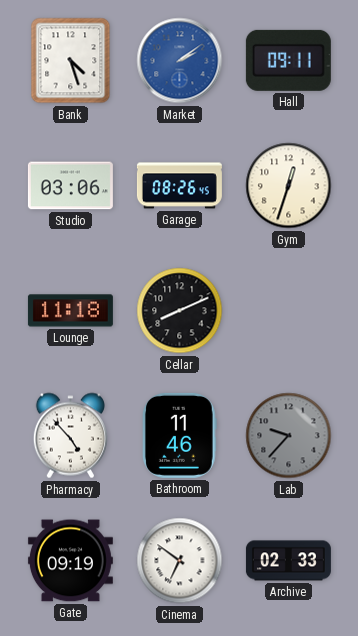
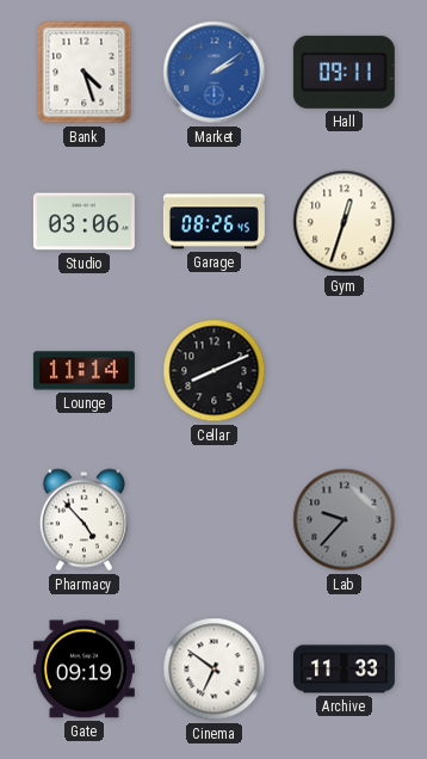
Lounge: 11:18 -> 11:14 (83, 371)
Bathroom: 11:46 -> none (179, 435)
Archive: 02:33 -> 11:33 (344, 669)
